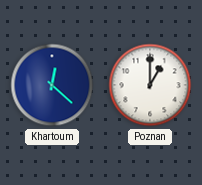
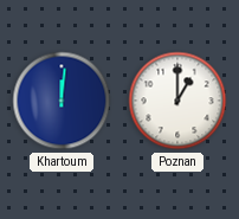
Khartoum: 12:22 -> 12:01 (62, 101)
